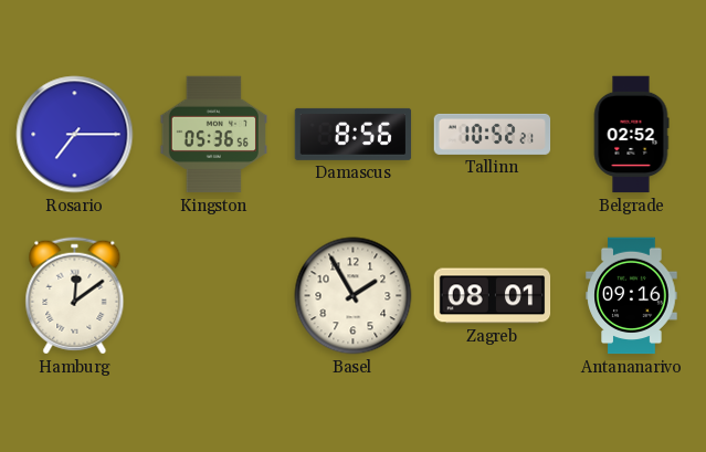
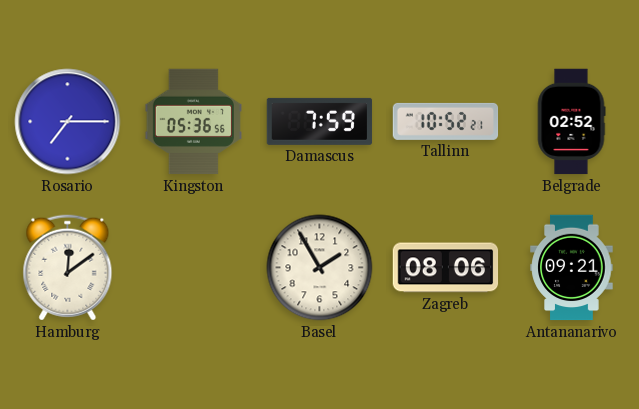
Damascus: 8:56 -> 7:59 (320, 121)
Zagreb: 08:01 -> 08:06 (446, 268)
Antananarivo: 09:16 -> 09:21 (572, 268)
